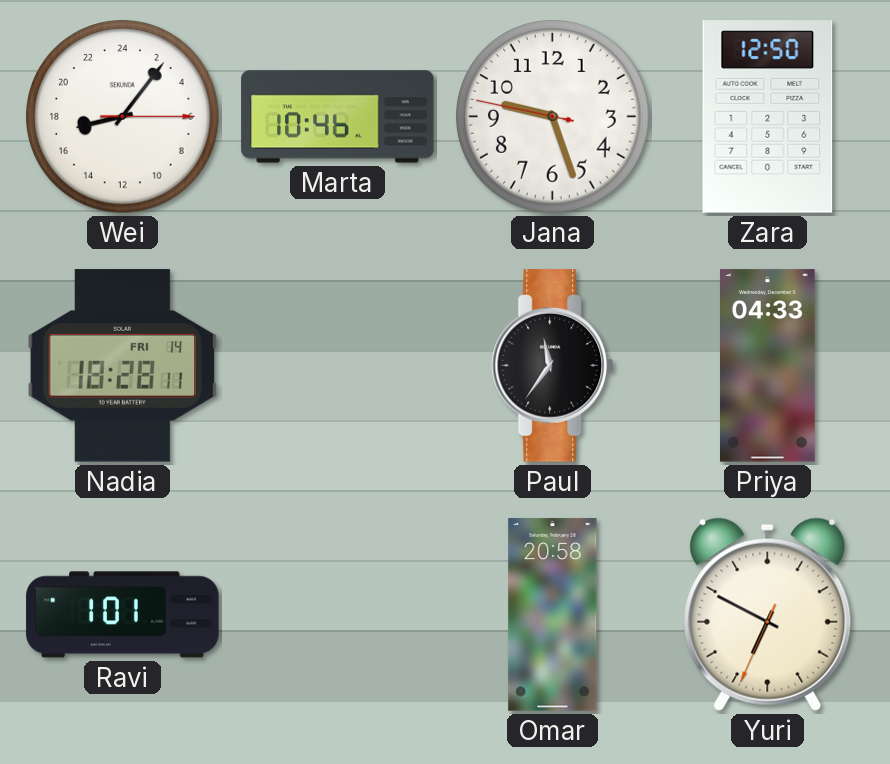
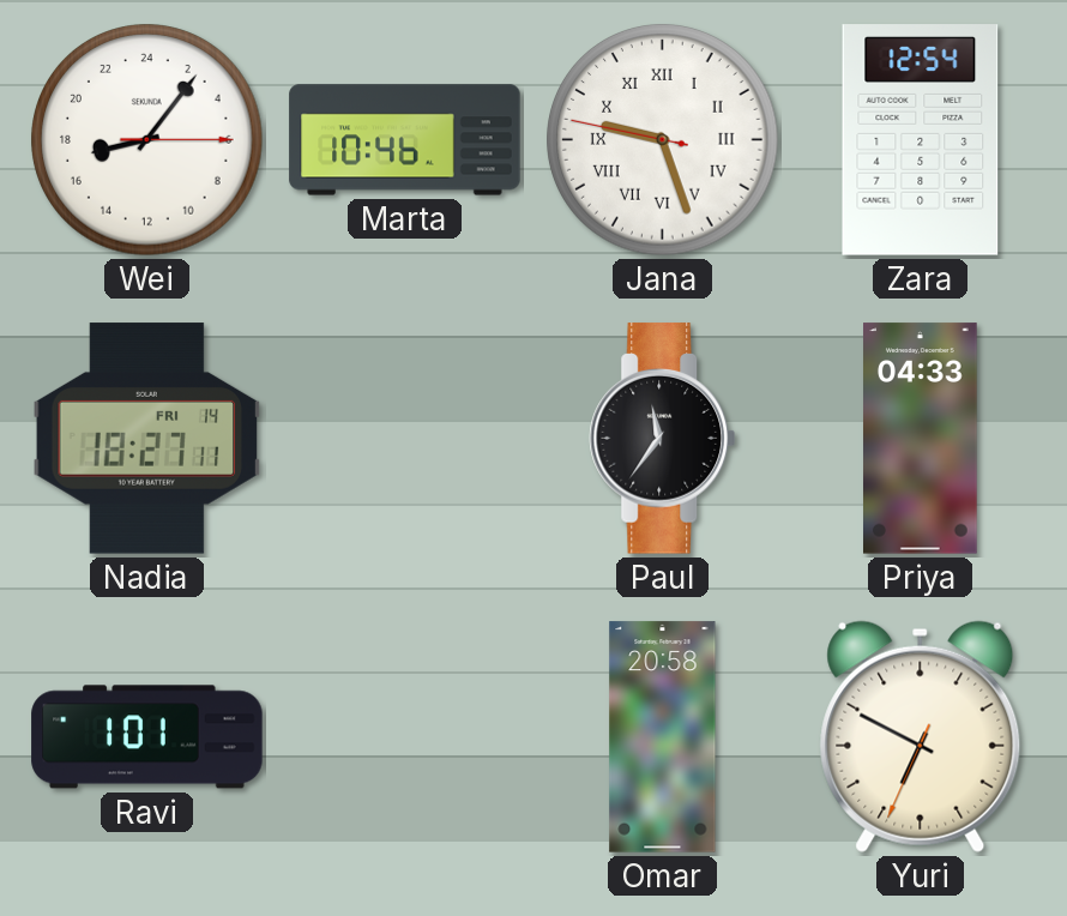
Jana numerals: Arabic -> Roman (663, 140)
Zara: 12:50 -> 12:54 (921, 140)
Nadia: 18:28 -> 18:27 (147, 439)
